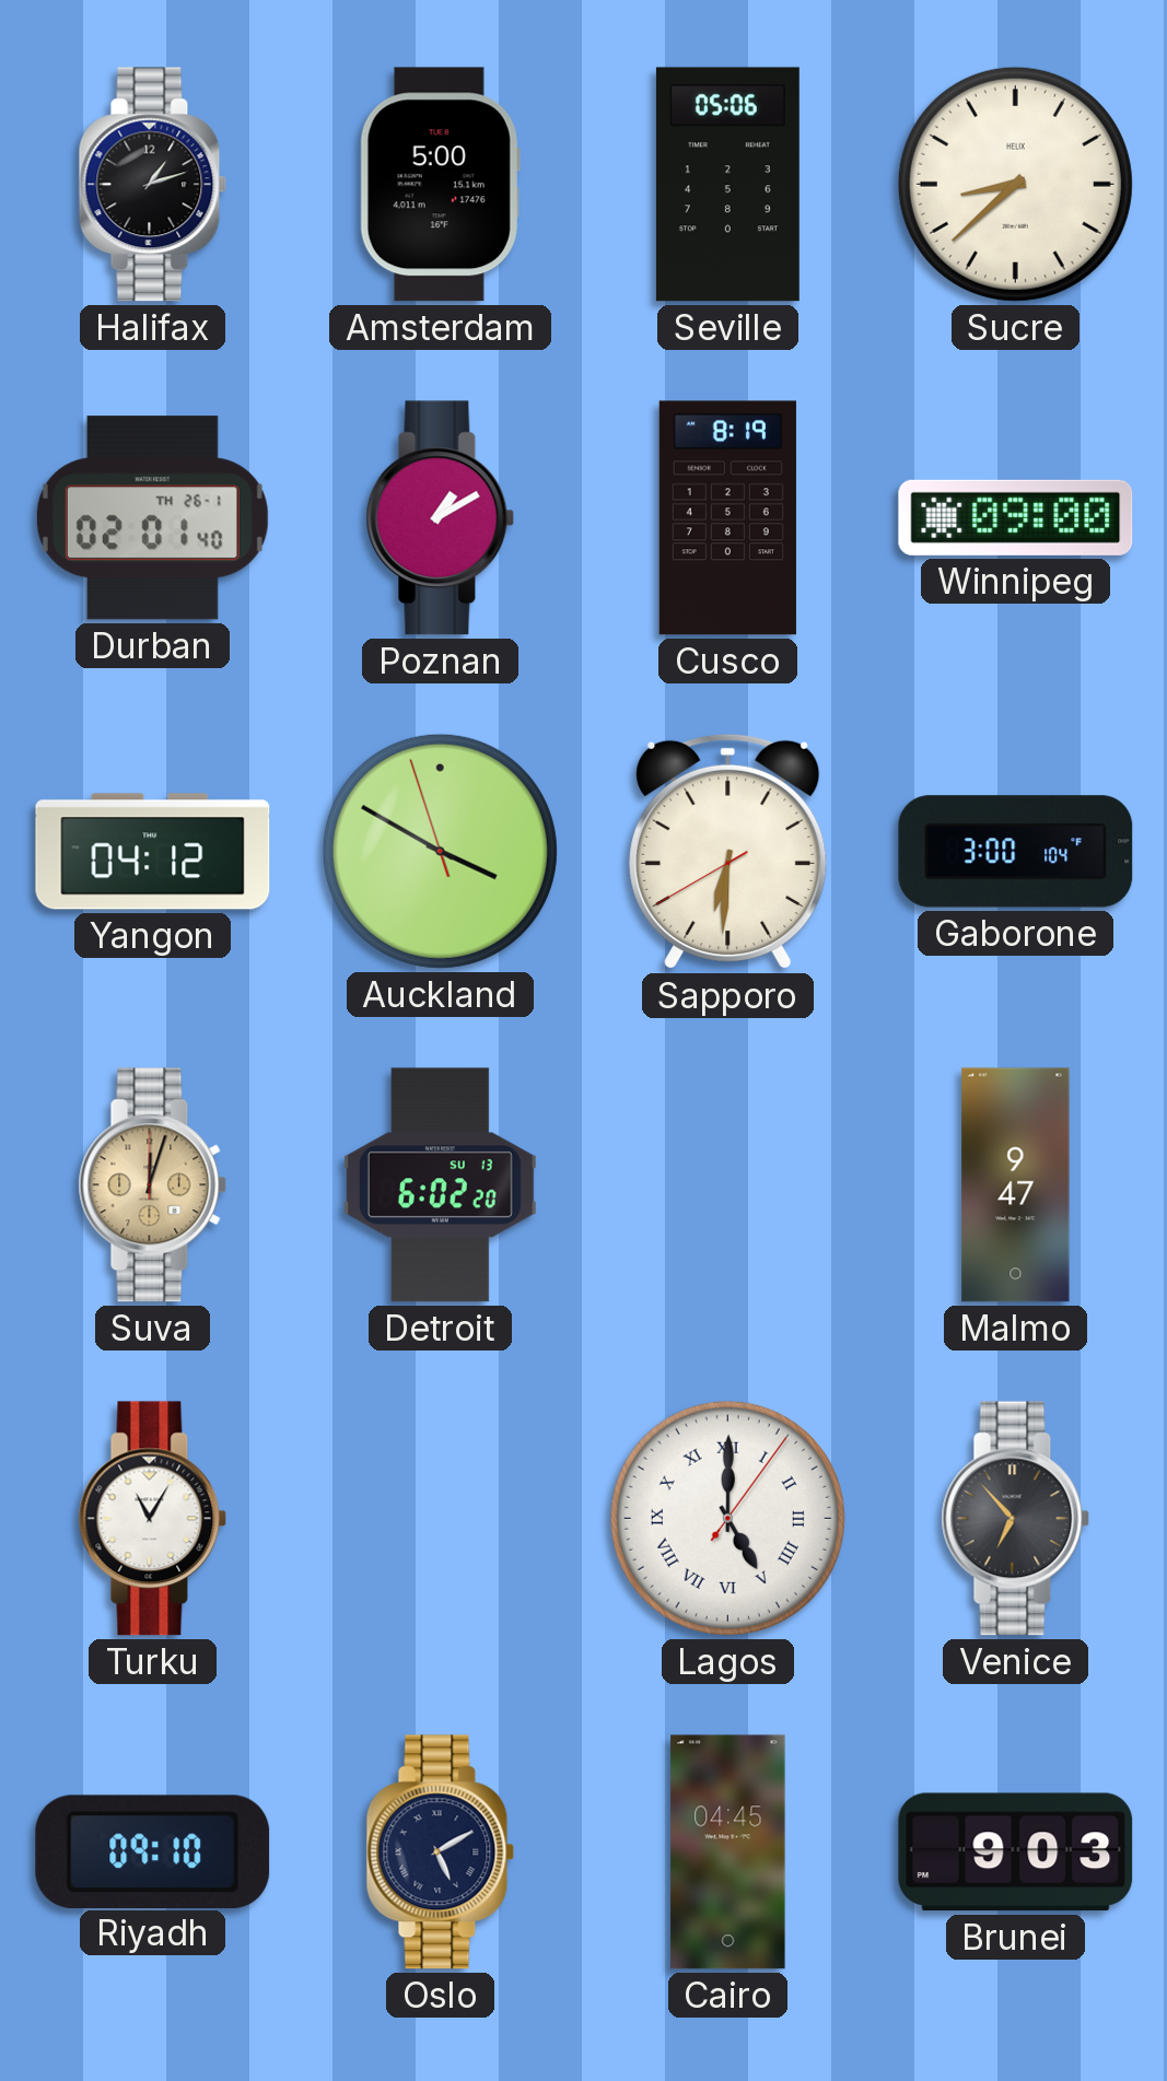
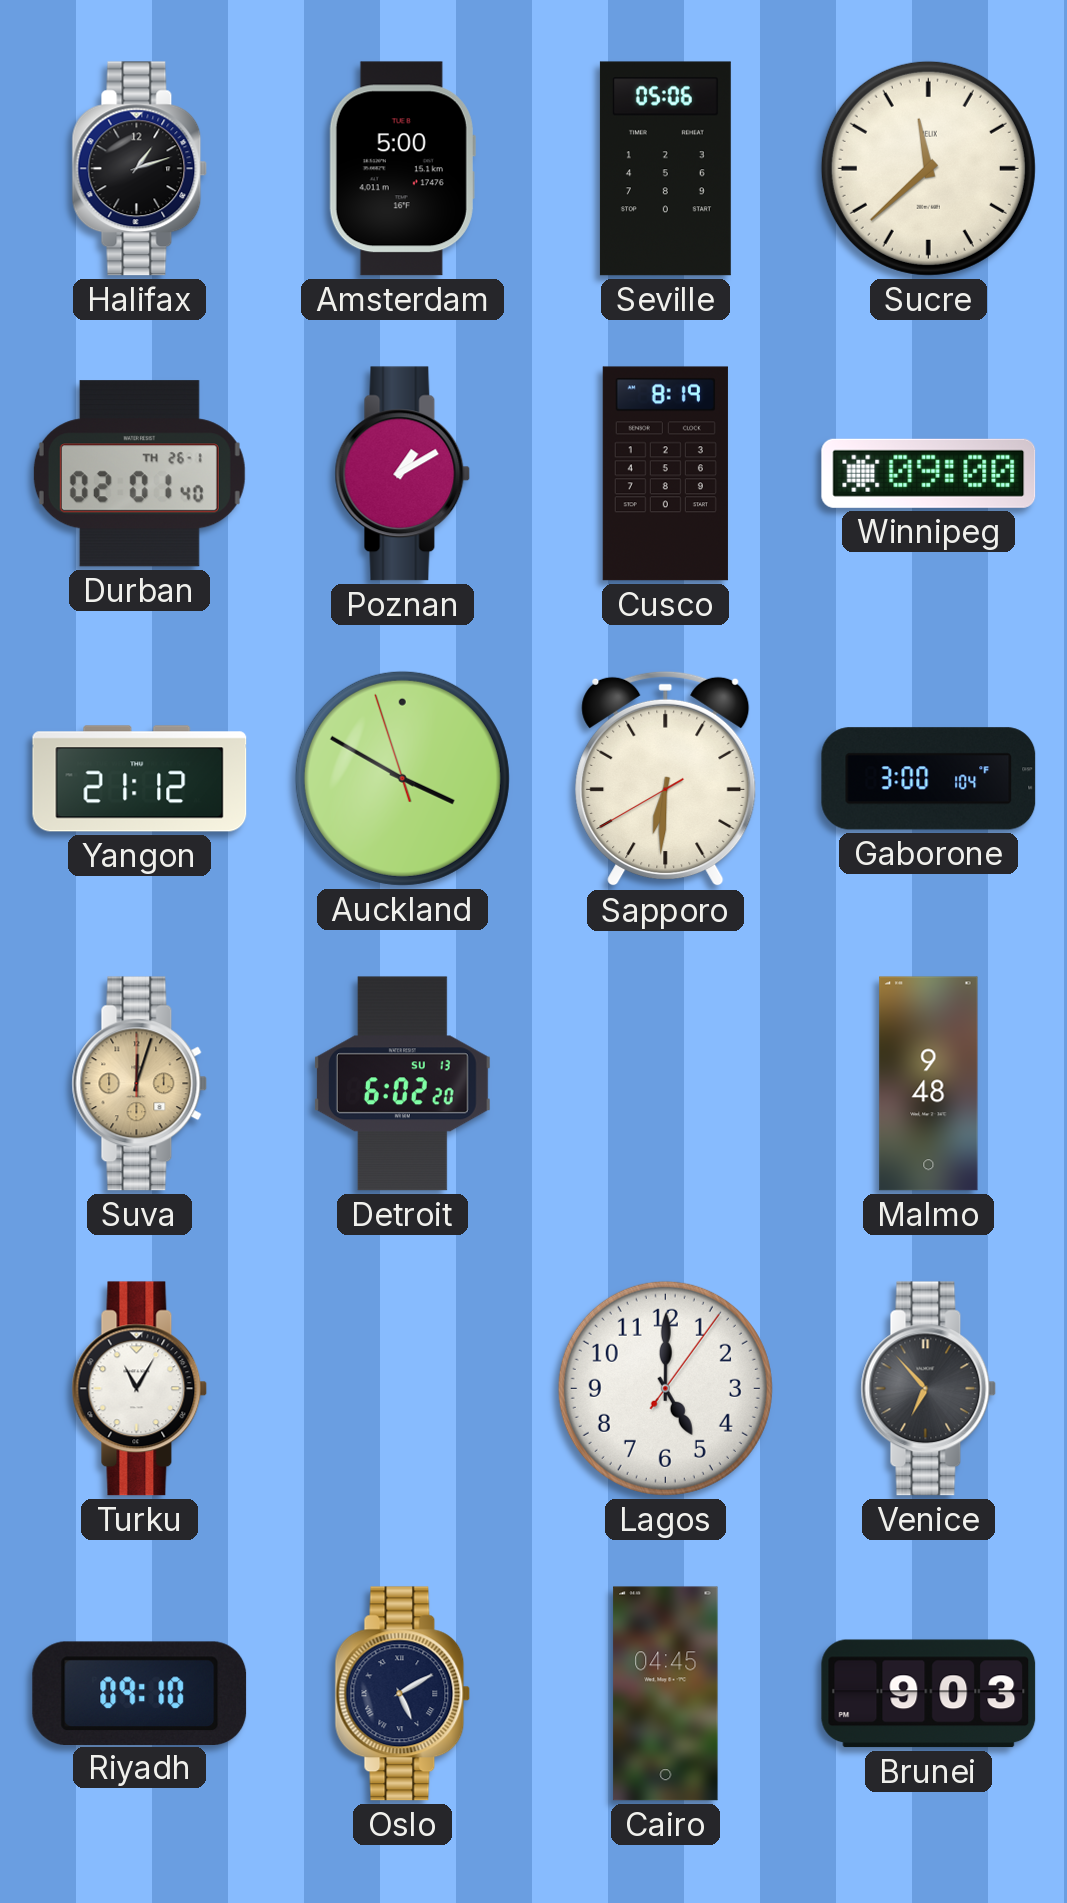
Sucre: 8:38 -> 11:38 (928, 168)
Yangon: 04:12 -> 21:12 (140, 779)
Malmo: 9:47 -> 9:48 (929, 1084)
Lagos numerals: Roman -> Arabic (665, 1388)
